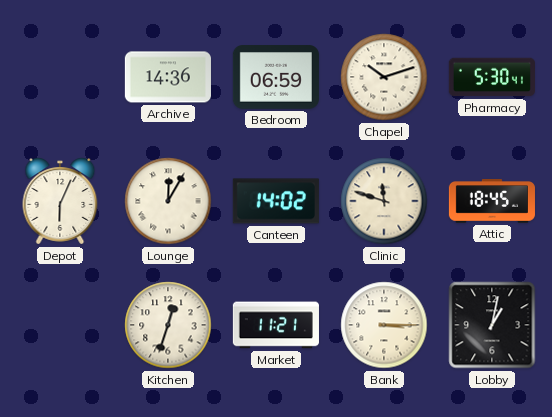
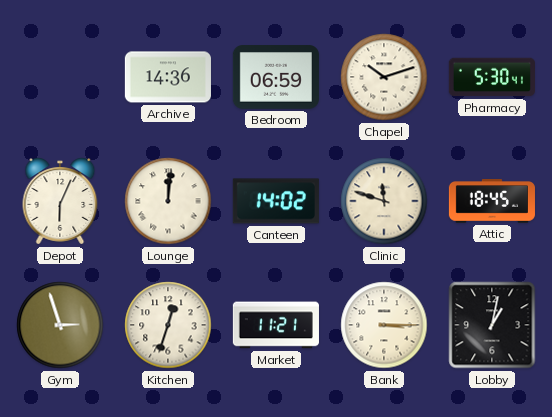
Lounge: 12:05 -> 12:01 (168, 201)
Gym: none -> 2:57 (60, 325)
